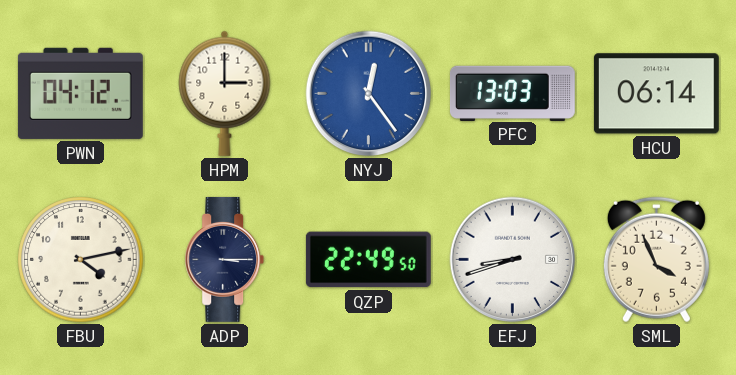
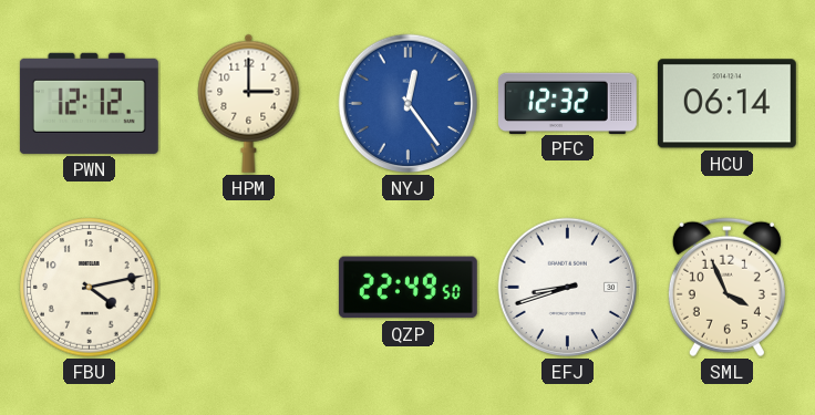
PWN: 04:12 -> 12:12 (89, 103)
PFC: 13:03 -> 12:32 (567, 103)
ADP: 3:15 -> none (225, 259)
